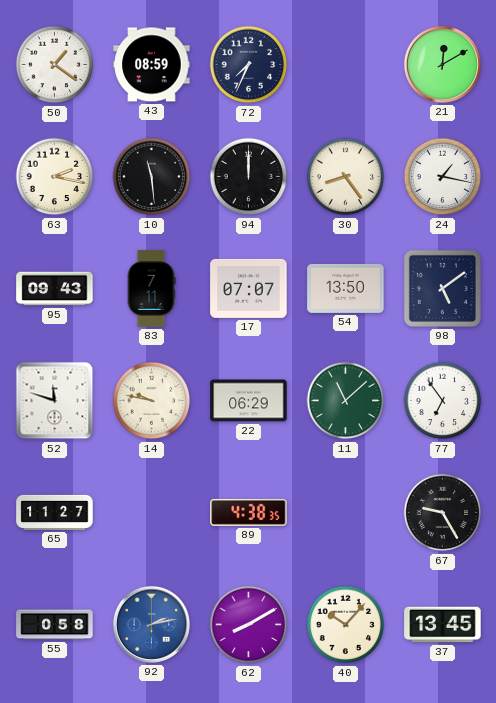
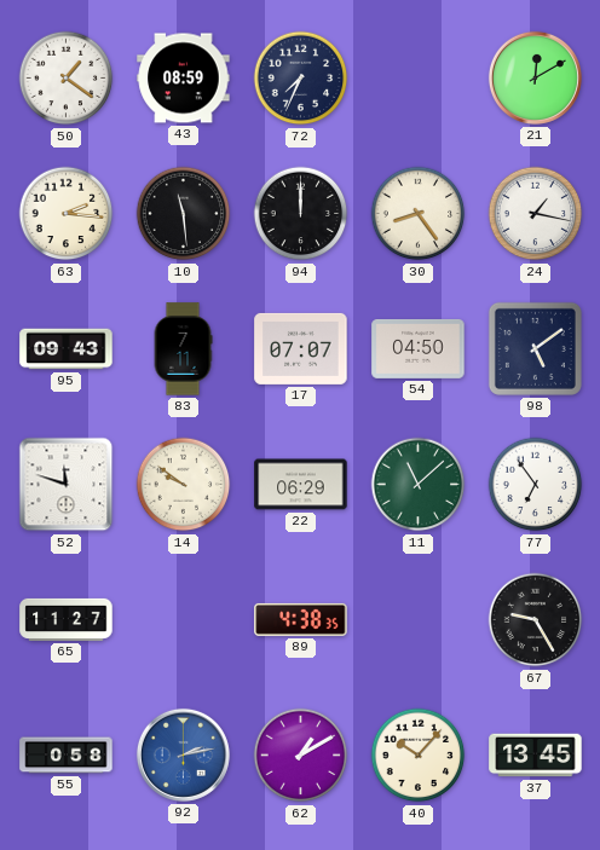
63: 2:17 -> 2:16 (67, 214)
54: 13:50 -> 04:50 (419, 348)
14: 9:47 -> 9:51 (184, 485)
62: 8:10 -> 1:10 (301, 756)
